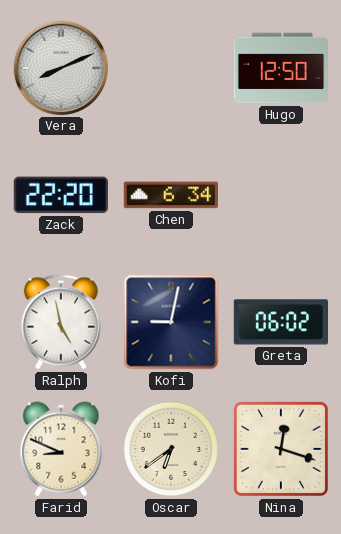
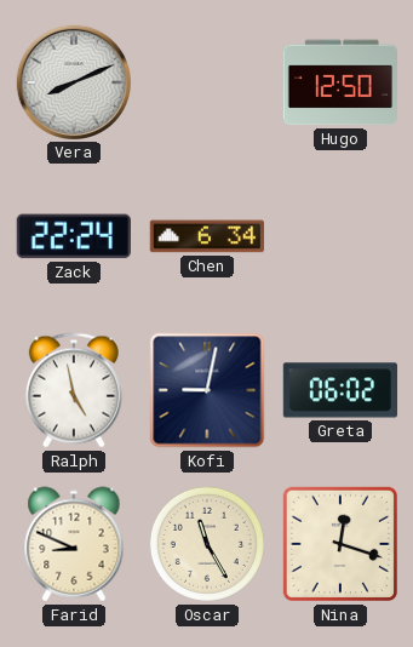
Zack: 22:20 -> 22:24 (74, 236)
Oscar: 6:39 -> 11:25 (207, 544)
